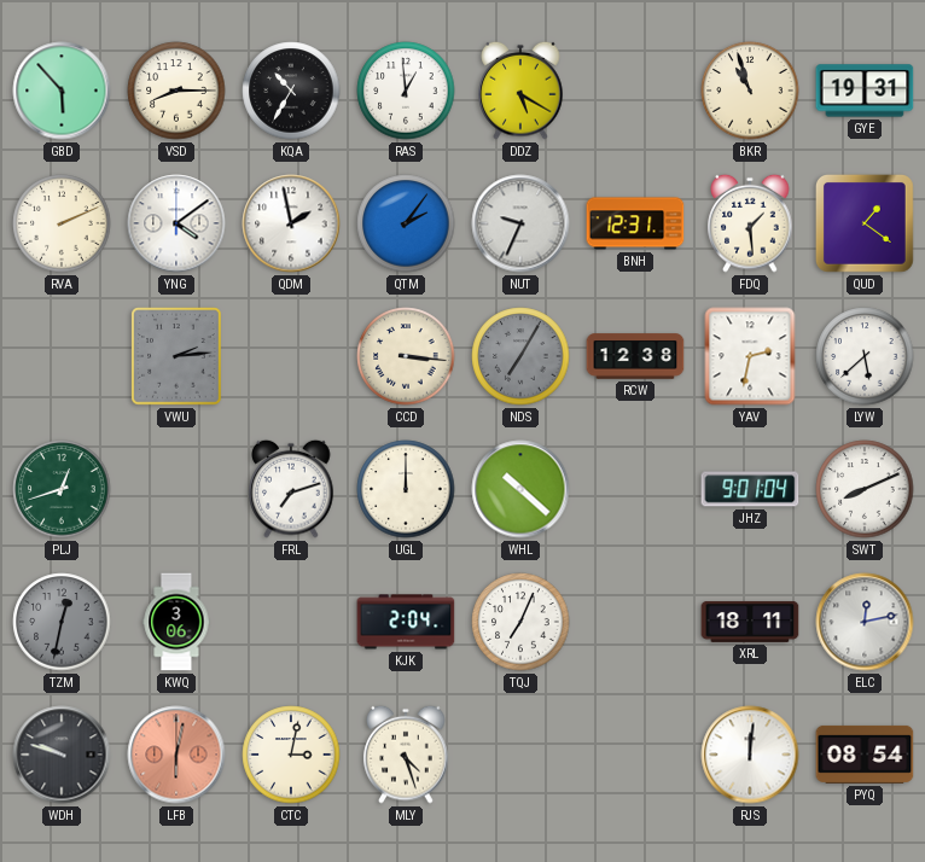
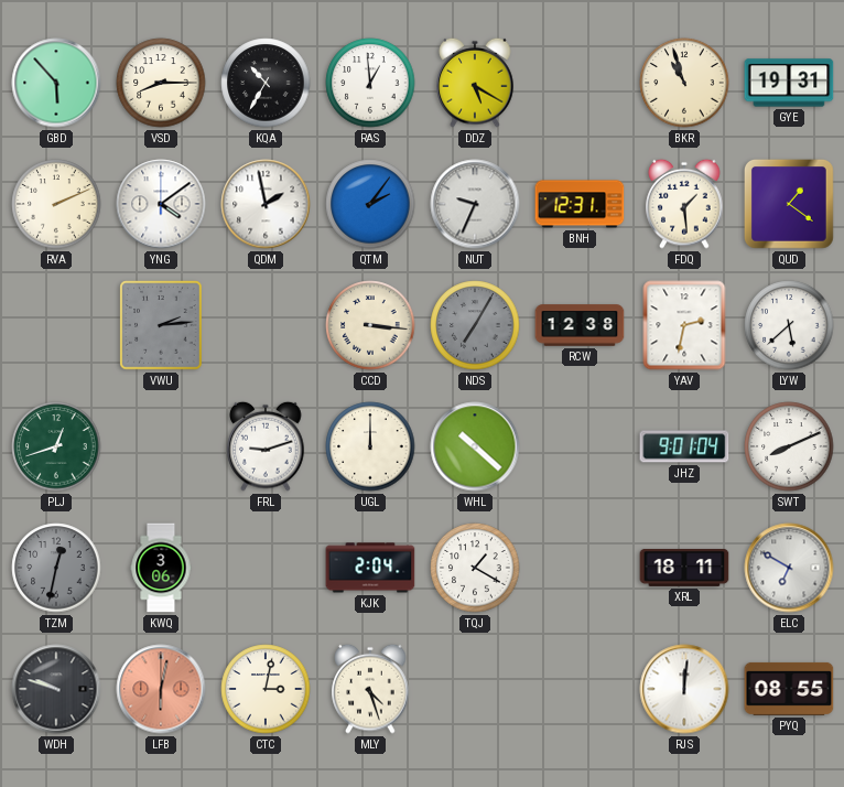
FRL: 7:12 -> 9:12 (266, 446)
TQJ: 7:04 -> 1:20 (475, 568)
ELC: 12:13 -> 6:50 (789, 568)
PYQ: 08:54 -> 08:55 (789, 689)
